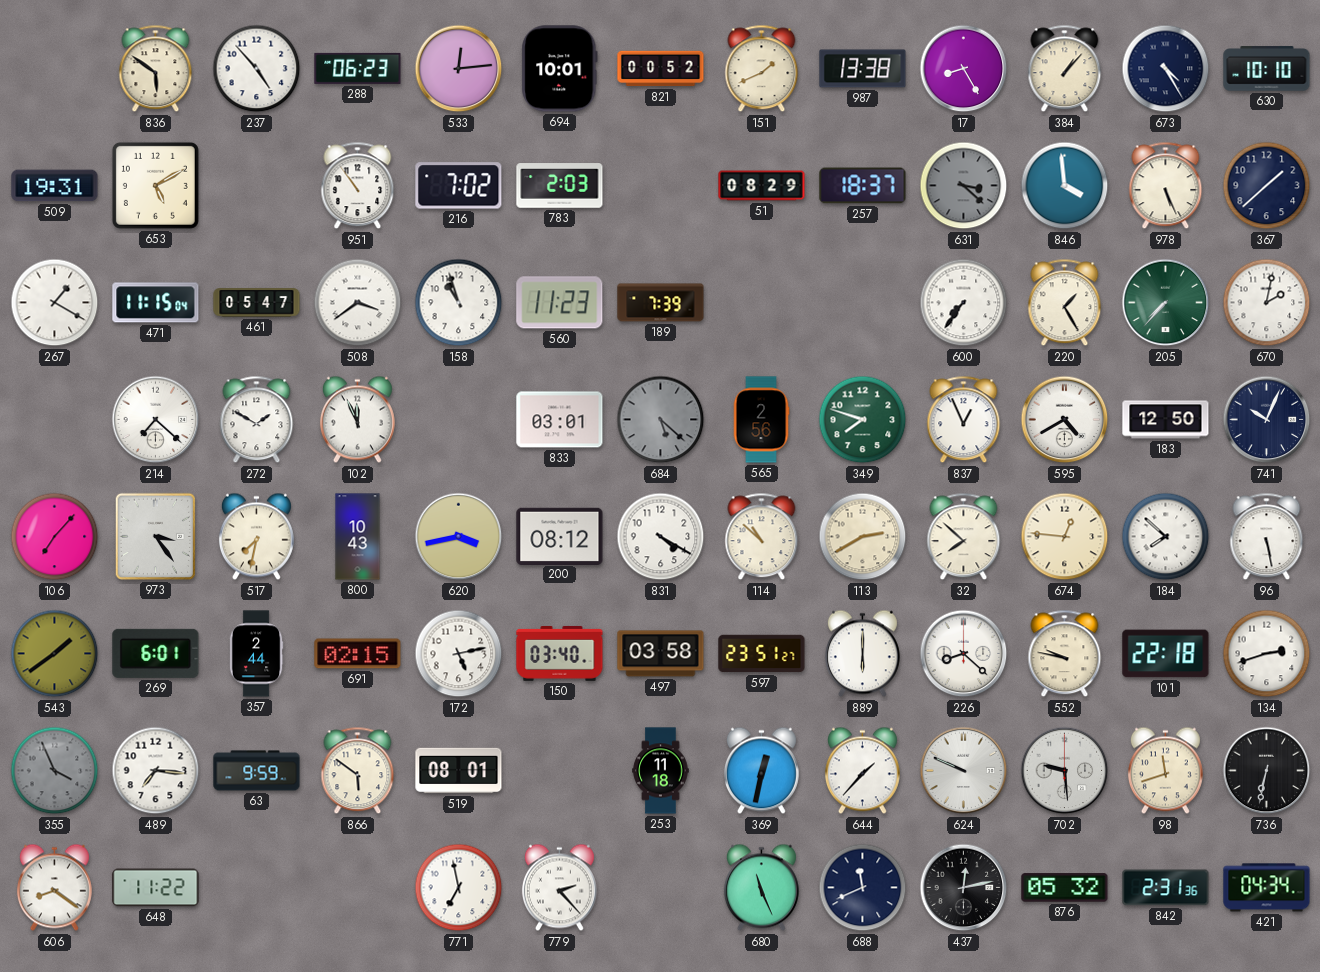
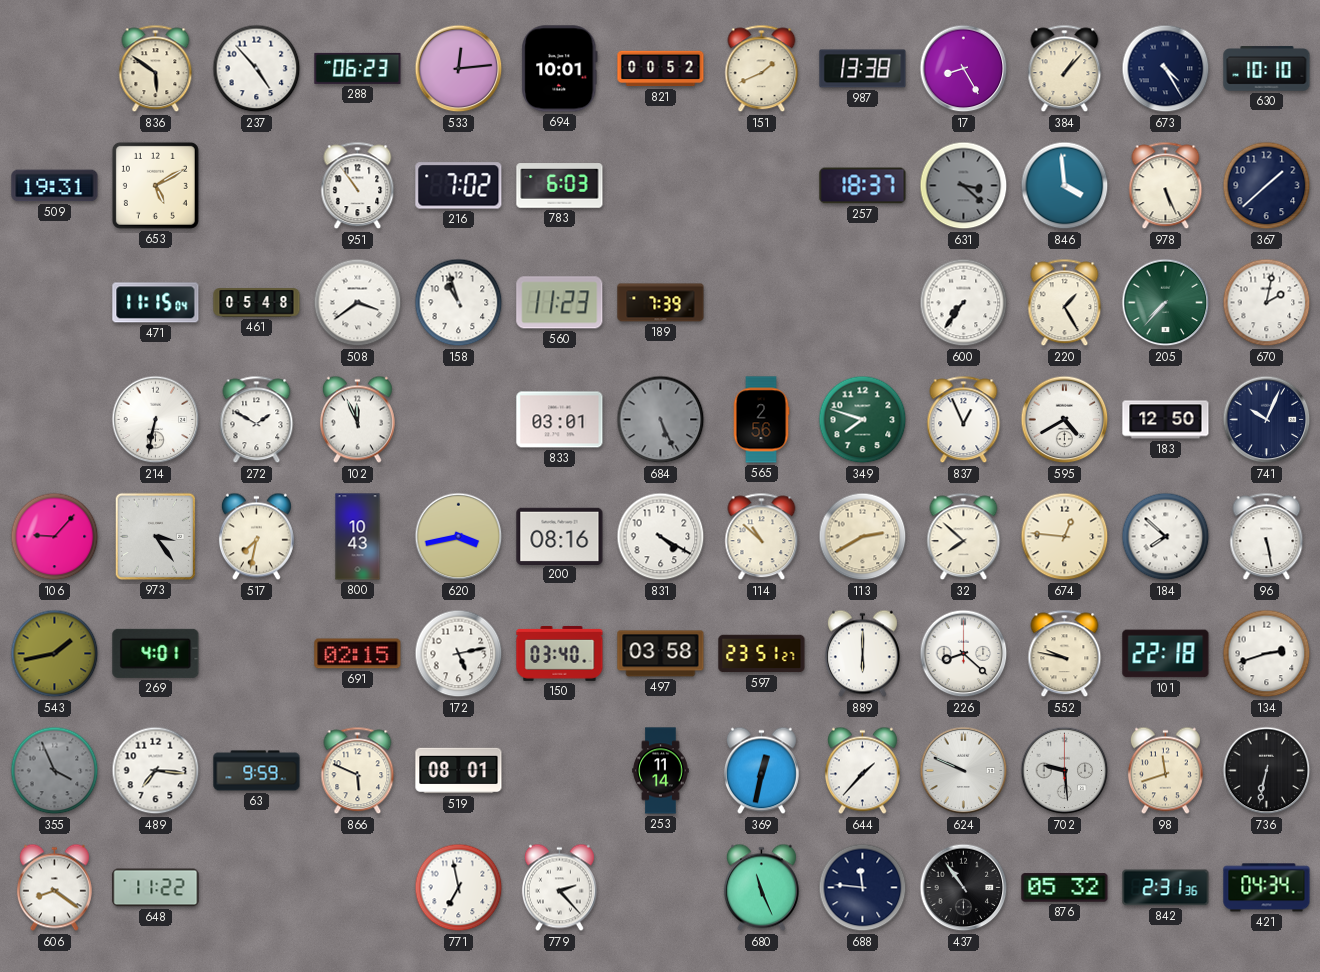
783: 2:03 -> 6:03 (560, 186)
51: 08:29 -> none (762, 186)
267: 1:20 -> none (55, 303)
461: 05:47 -> 05:48 (257, 303)
214: 7:22 -> 6:32 (156, 420)
684: 5:22 -> 5:26 (661, 420)
106: 7:07 -> 9:07 (55, 537)
200: 08:12 -> 08:16 (560, 536)
543: 1:39 -> 1:43 (55, 654)
269: 6:01 -> 4:01 (156, 653)
357: 2:44 -> none (256, 654)
866: 5:51 -> 5:49 (358, 771)
253: 11:18 -> 11:14 (661, 771)
688: 11:41 -> 11:46 (863, 888)
437: 12:13 -> 10:54 (964, 888)
